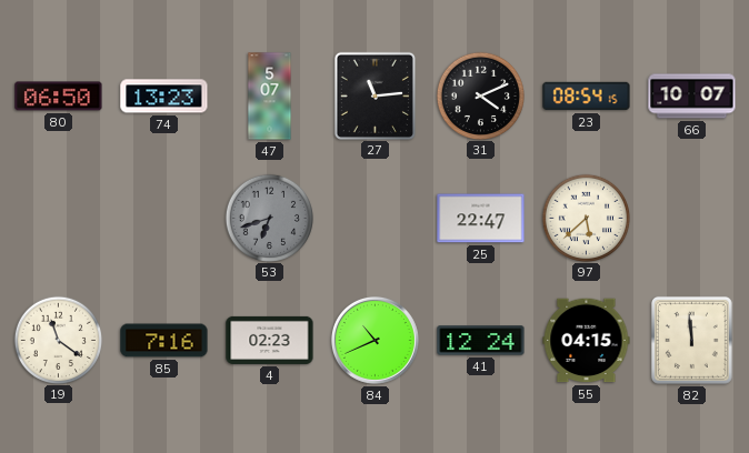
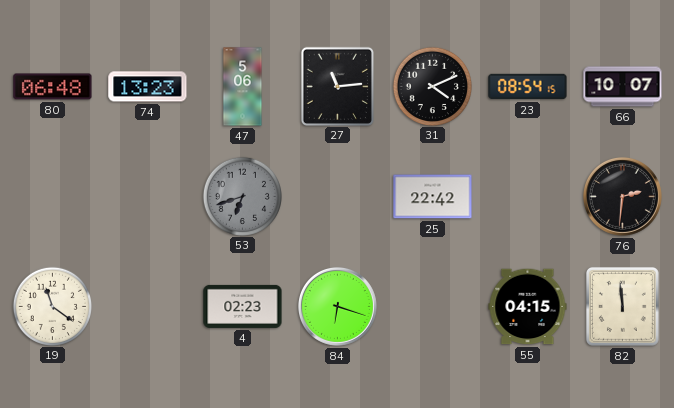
80: 06:50 -> 06:48 (53, 87)
47: 5:07 -> 5:06 (243, 87)
25: 22:47 -> 22:42 (433, 197)
97: 5:38 -> none (586, 218)
76: none -> 2:31 (622, 196)
85: 7:16 -> none (164, 341)
84: 10:41 -> 6:18 (337, 306)
41: 12:24 -> none (481, 341)
